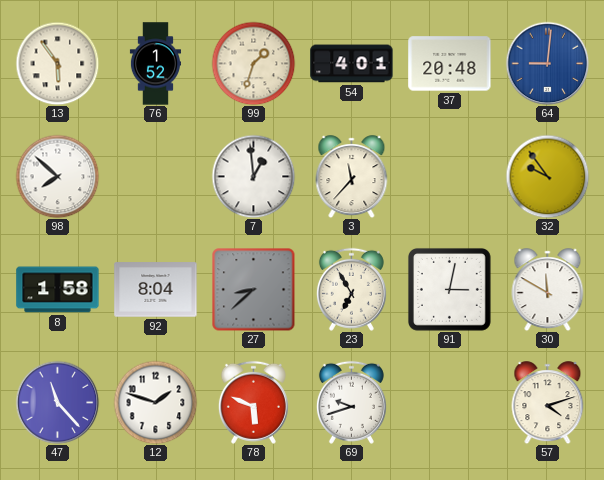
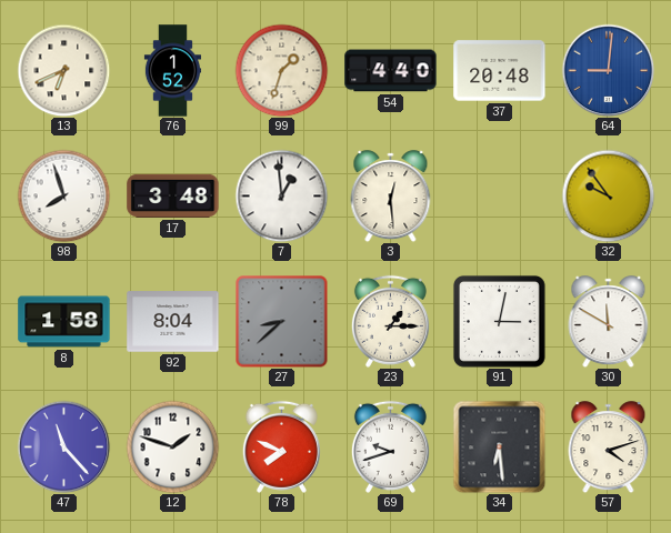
13: 5:54 -> 6:41 (63, 70)
54: 4:01 -> 4:40 (391, 71)
98: 7:52 -> 7:57 (63, 195)
17: none -> 3:48 (173, 195)
3: 11:37 -> 12:29 (391, 197)
23: 6:55 -> 1:15 (390, 321)
78: 5:49 -> 7:49 (281, 446)
34: none -> 6:29 (499, 446)
